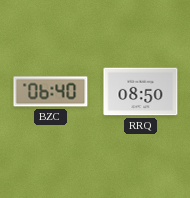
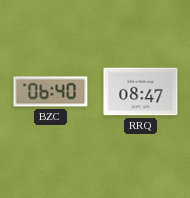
RRQ: 08:50 -> 08:47 (141, 92)
